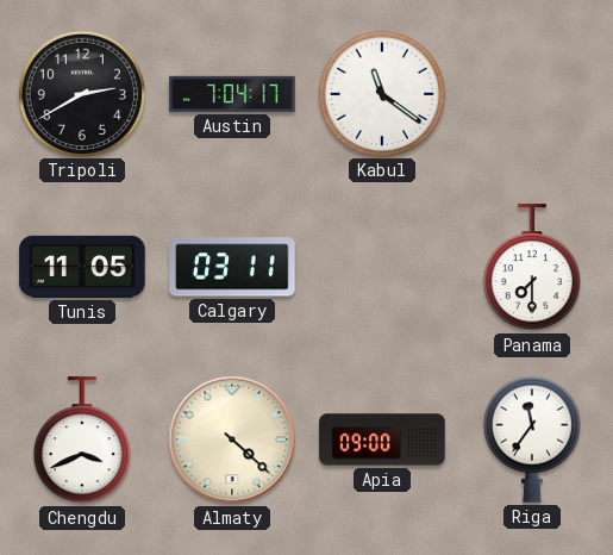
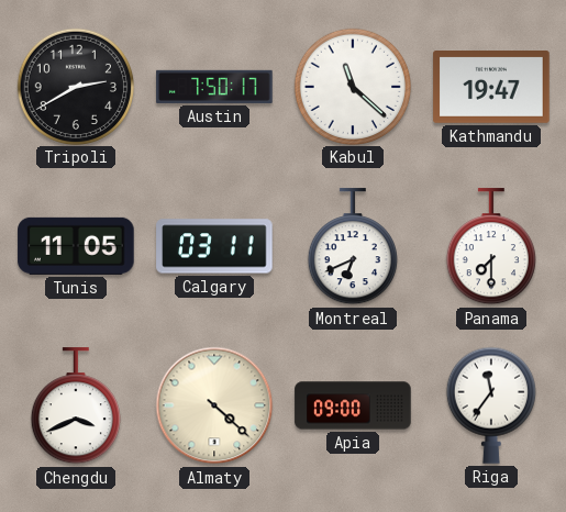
Austin: 7:04 -> 7:50 (214, 87)
Kabul: 11:21 -> 11:22 (352, 86)
Kathmandu: none -> 19:47 (491, 88)
Montreal: none -> 6:41 (353, 247)
